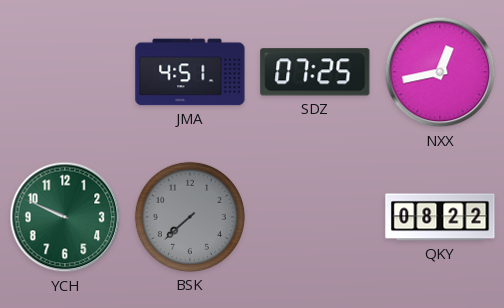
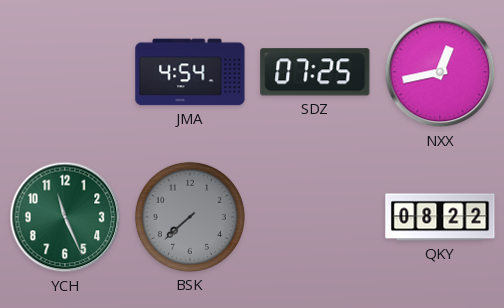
JMA: 4:51 -> 4:54 (190, 72)
YCH: 9:49 -> 11:26 (65, 217)
